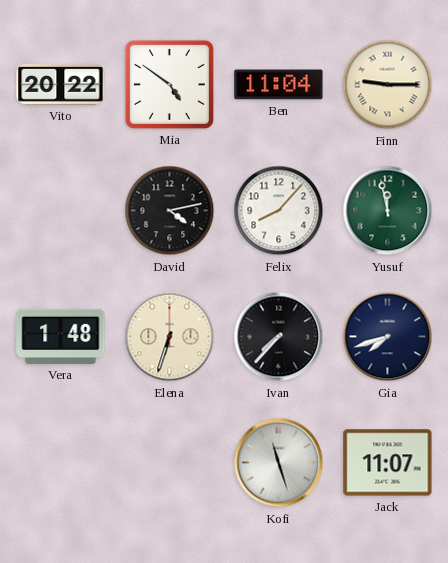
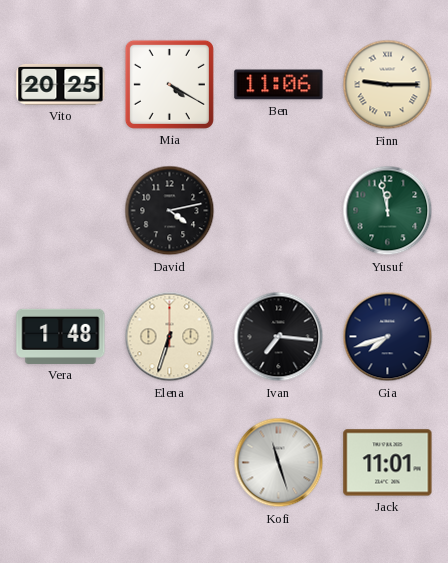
Vito: 20:22 -> 20:25 (61, 84)
Mia: 4:51 -> 4:20 (169, 84)
Ben: 11:04 -> 11:06 (279, 85)
Felix: 8:07 -> none (279, 211)
Ivan: 7:37 -> 7:16 (279, 337)
Jack: 11:07 -> 11:01 (388, 463)
